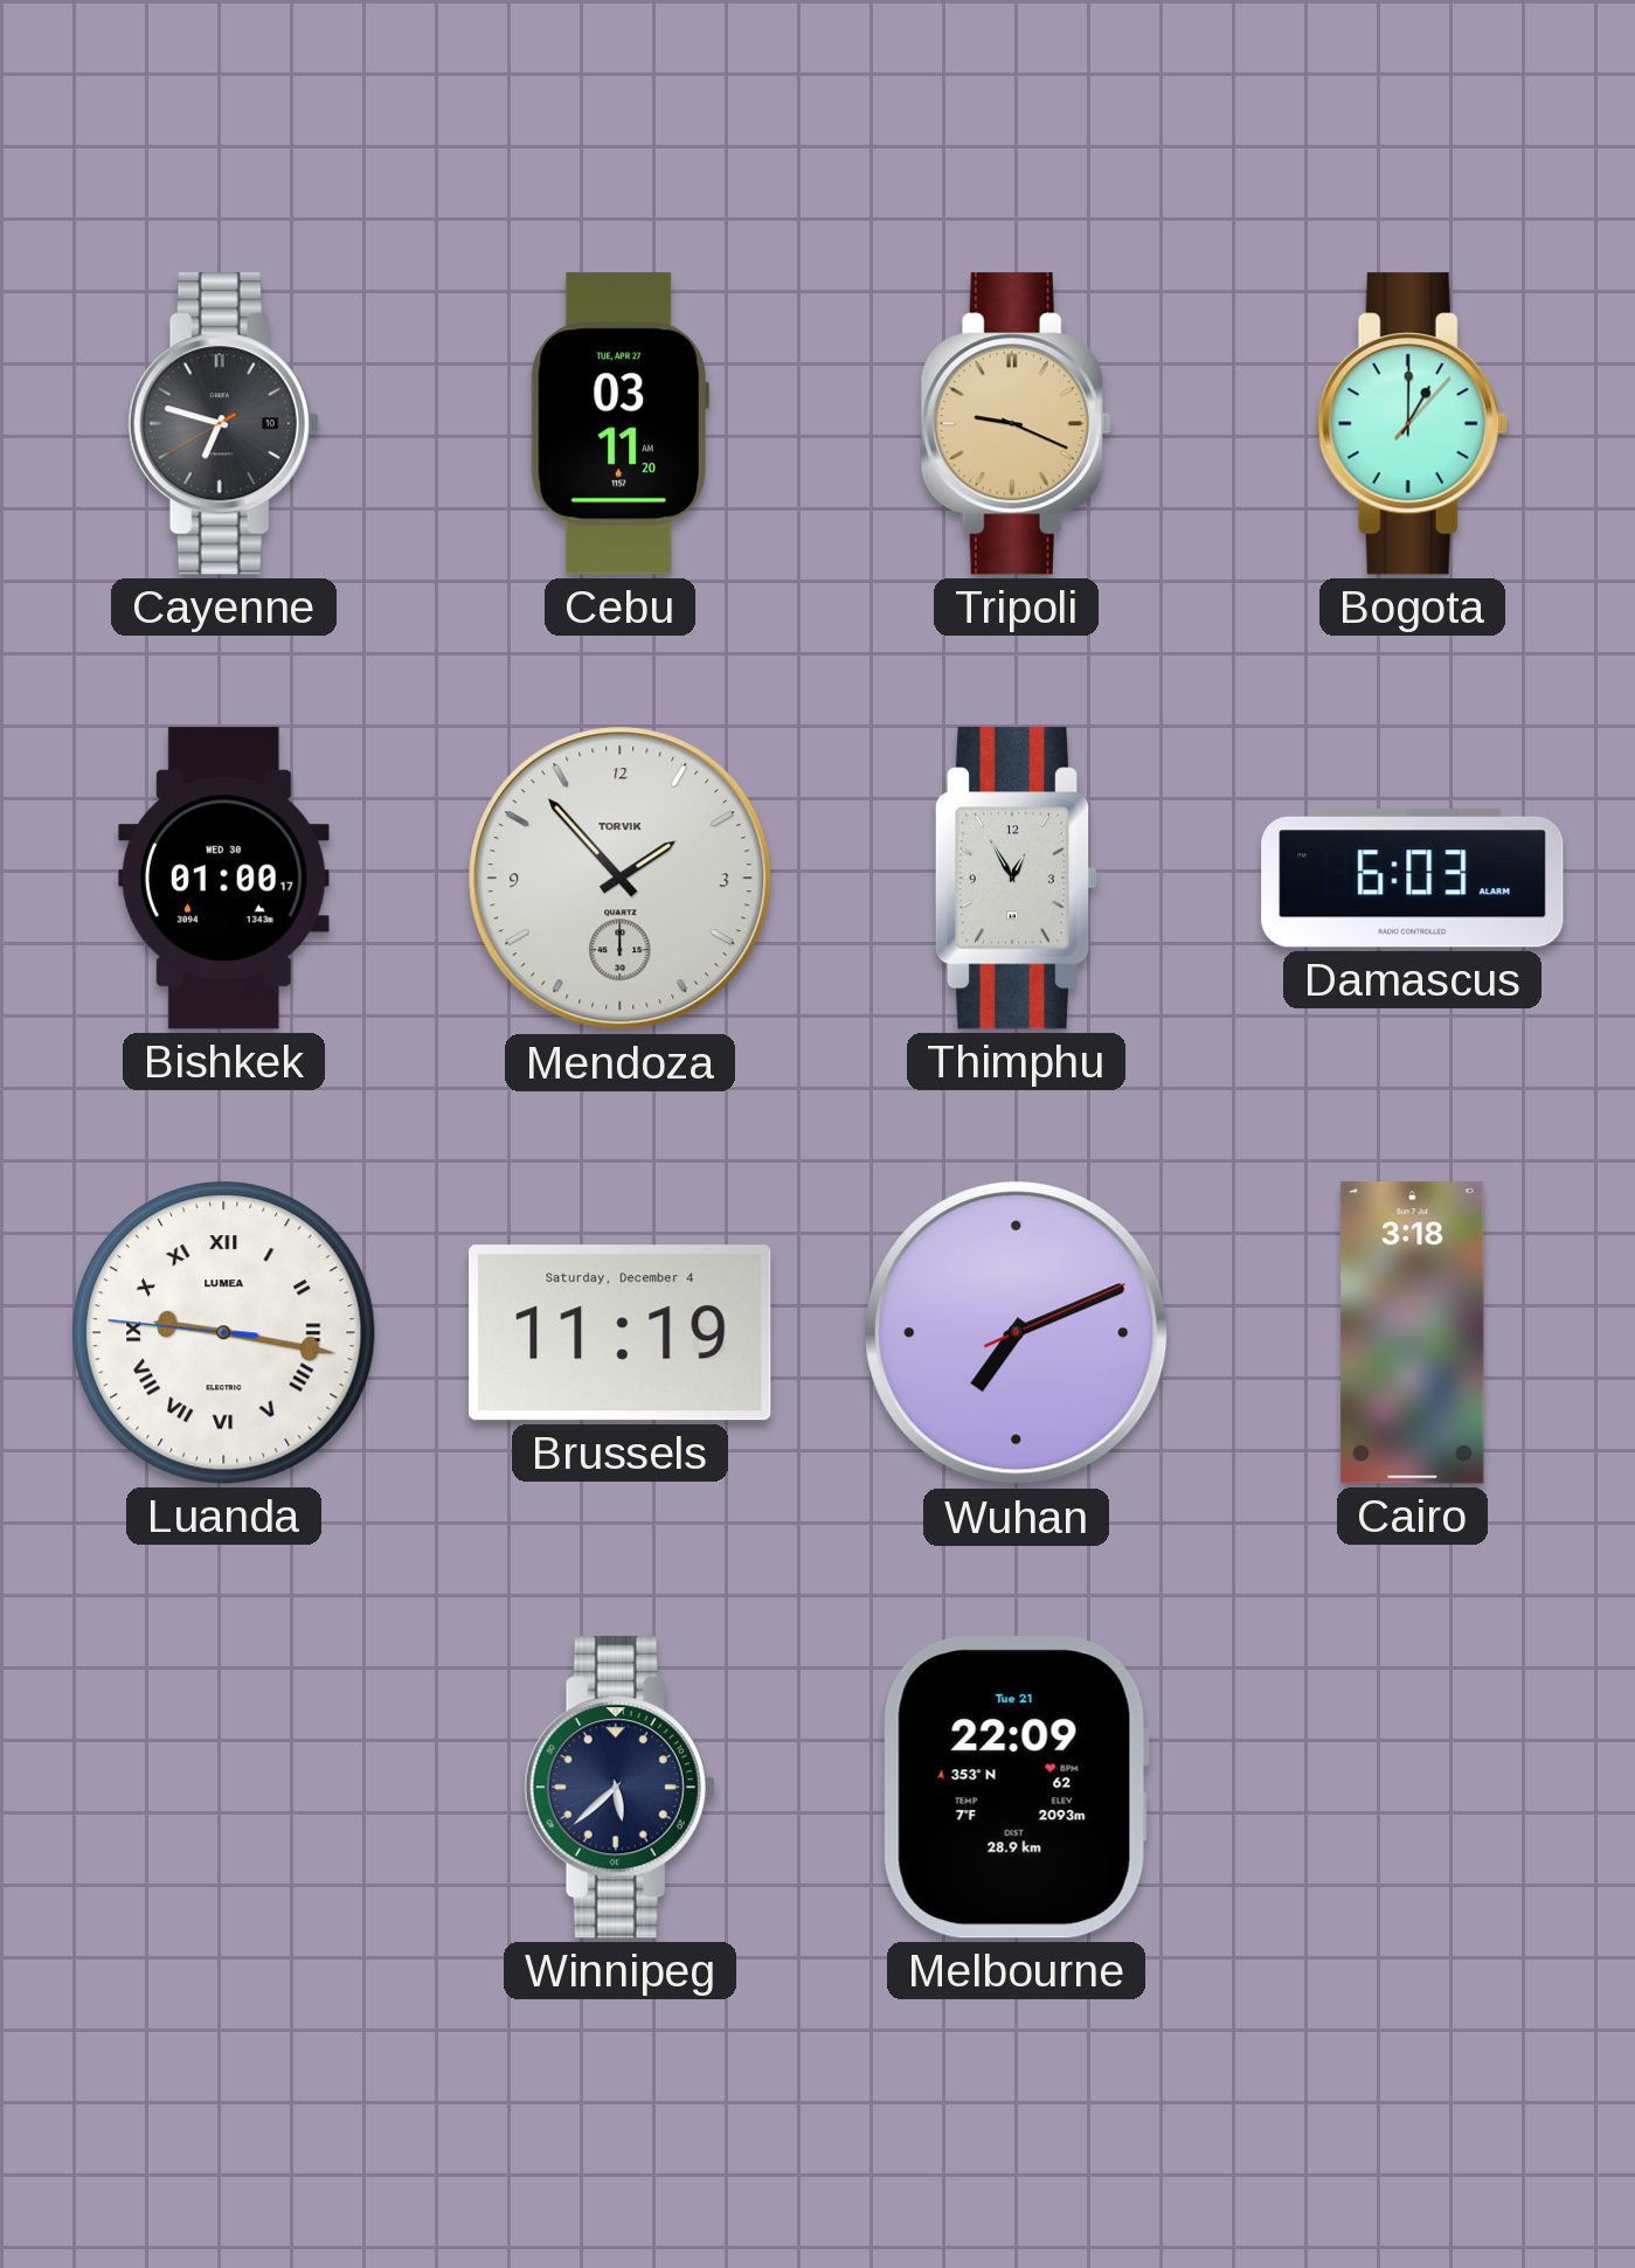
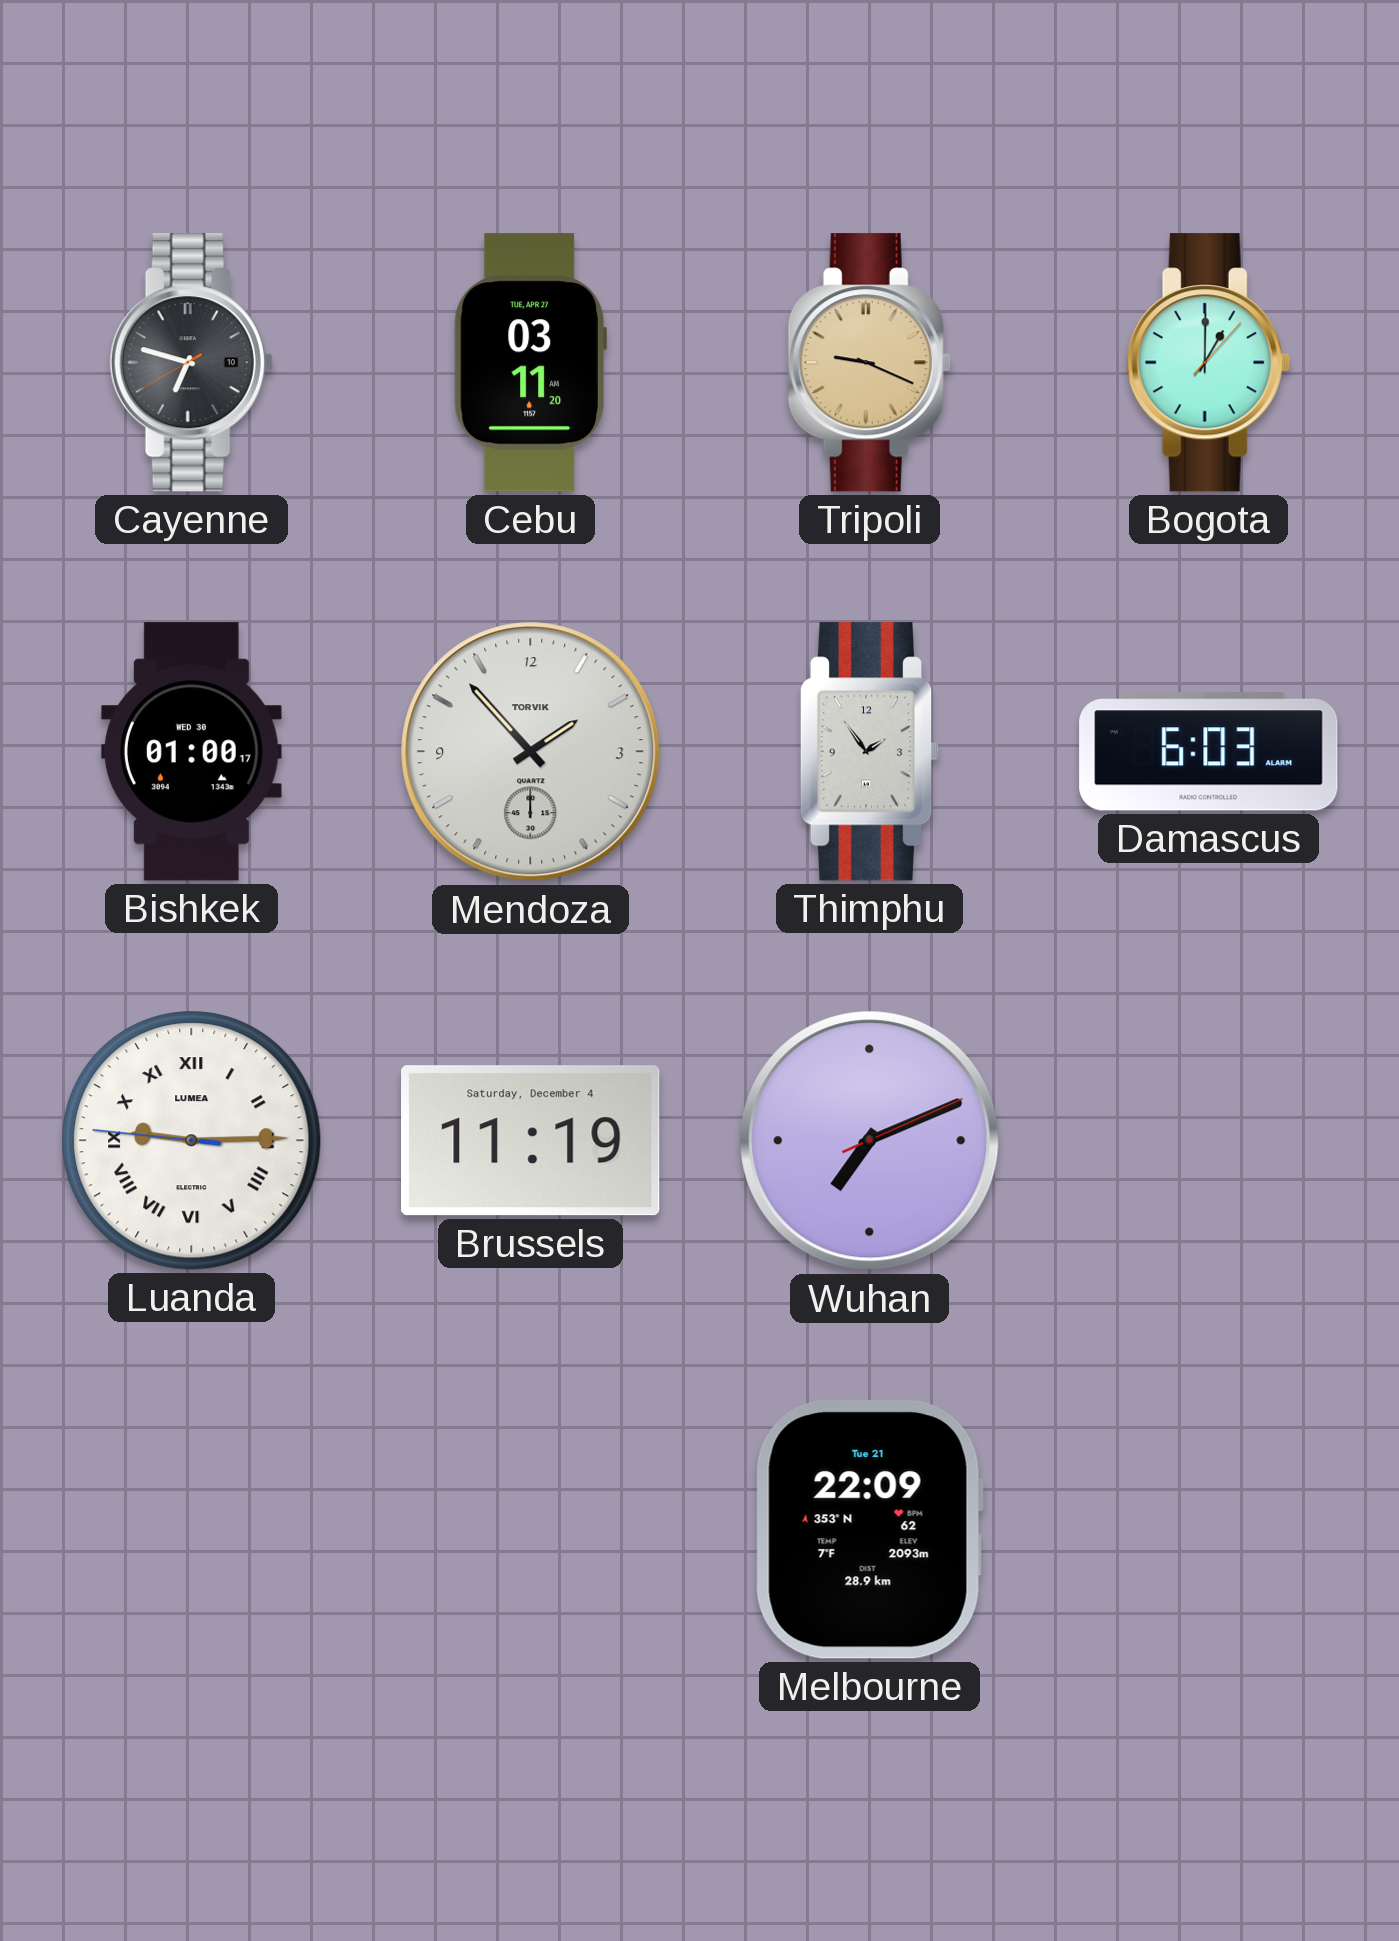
Thimphu: 12:55 -> 1:54 (870, 752)
Luanda: 9:16 -> 9:14 (192, 1141)
Cairo: 3:18 -> none (1413, 1333)
Winnipeg: 5:38 -> none (619, 1788)
